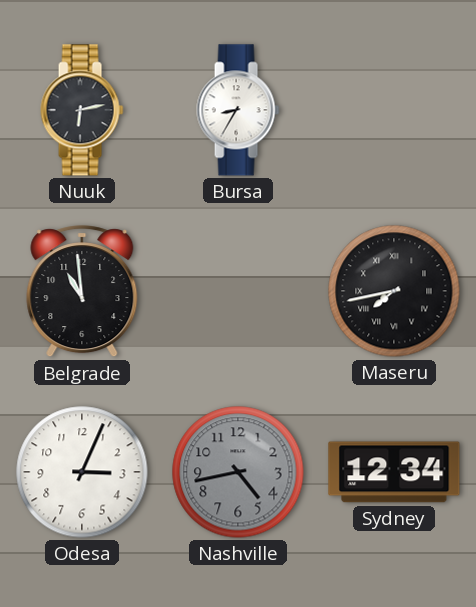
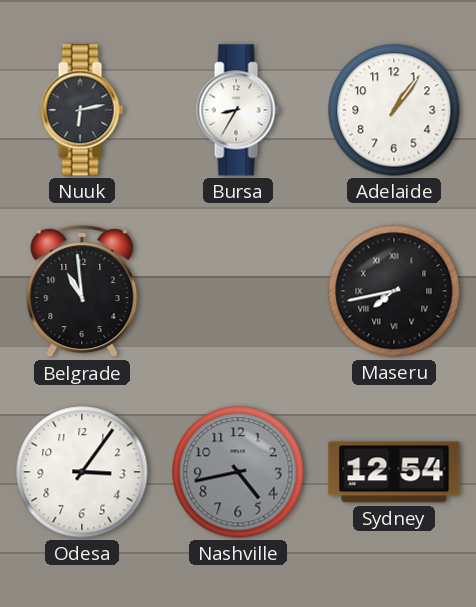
Adelaide: none -> 1:06 (394, 110)
Odesa: 3:04 -> 3:06 (82, 472)
Sydney: 12:34 -> 12:54 (394, 472)
